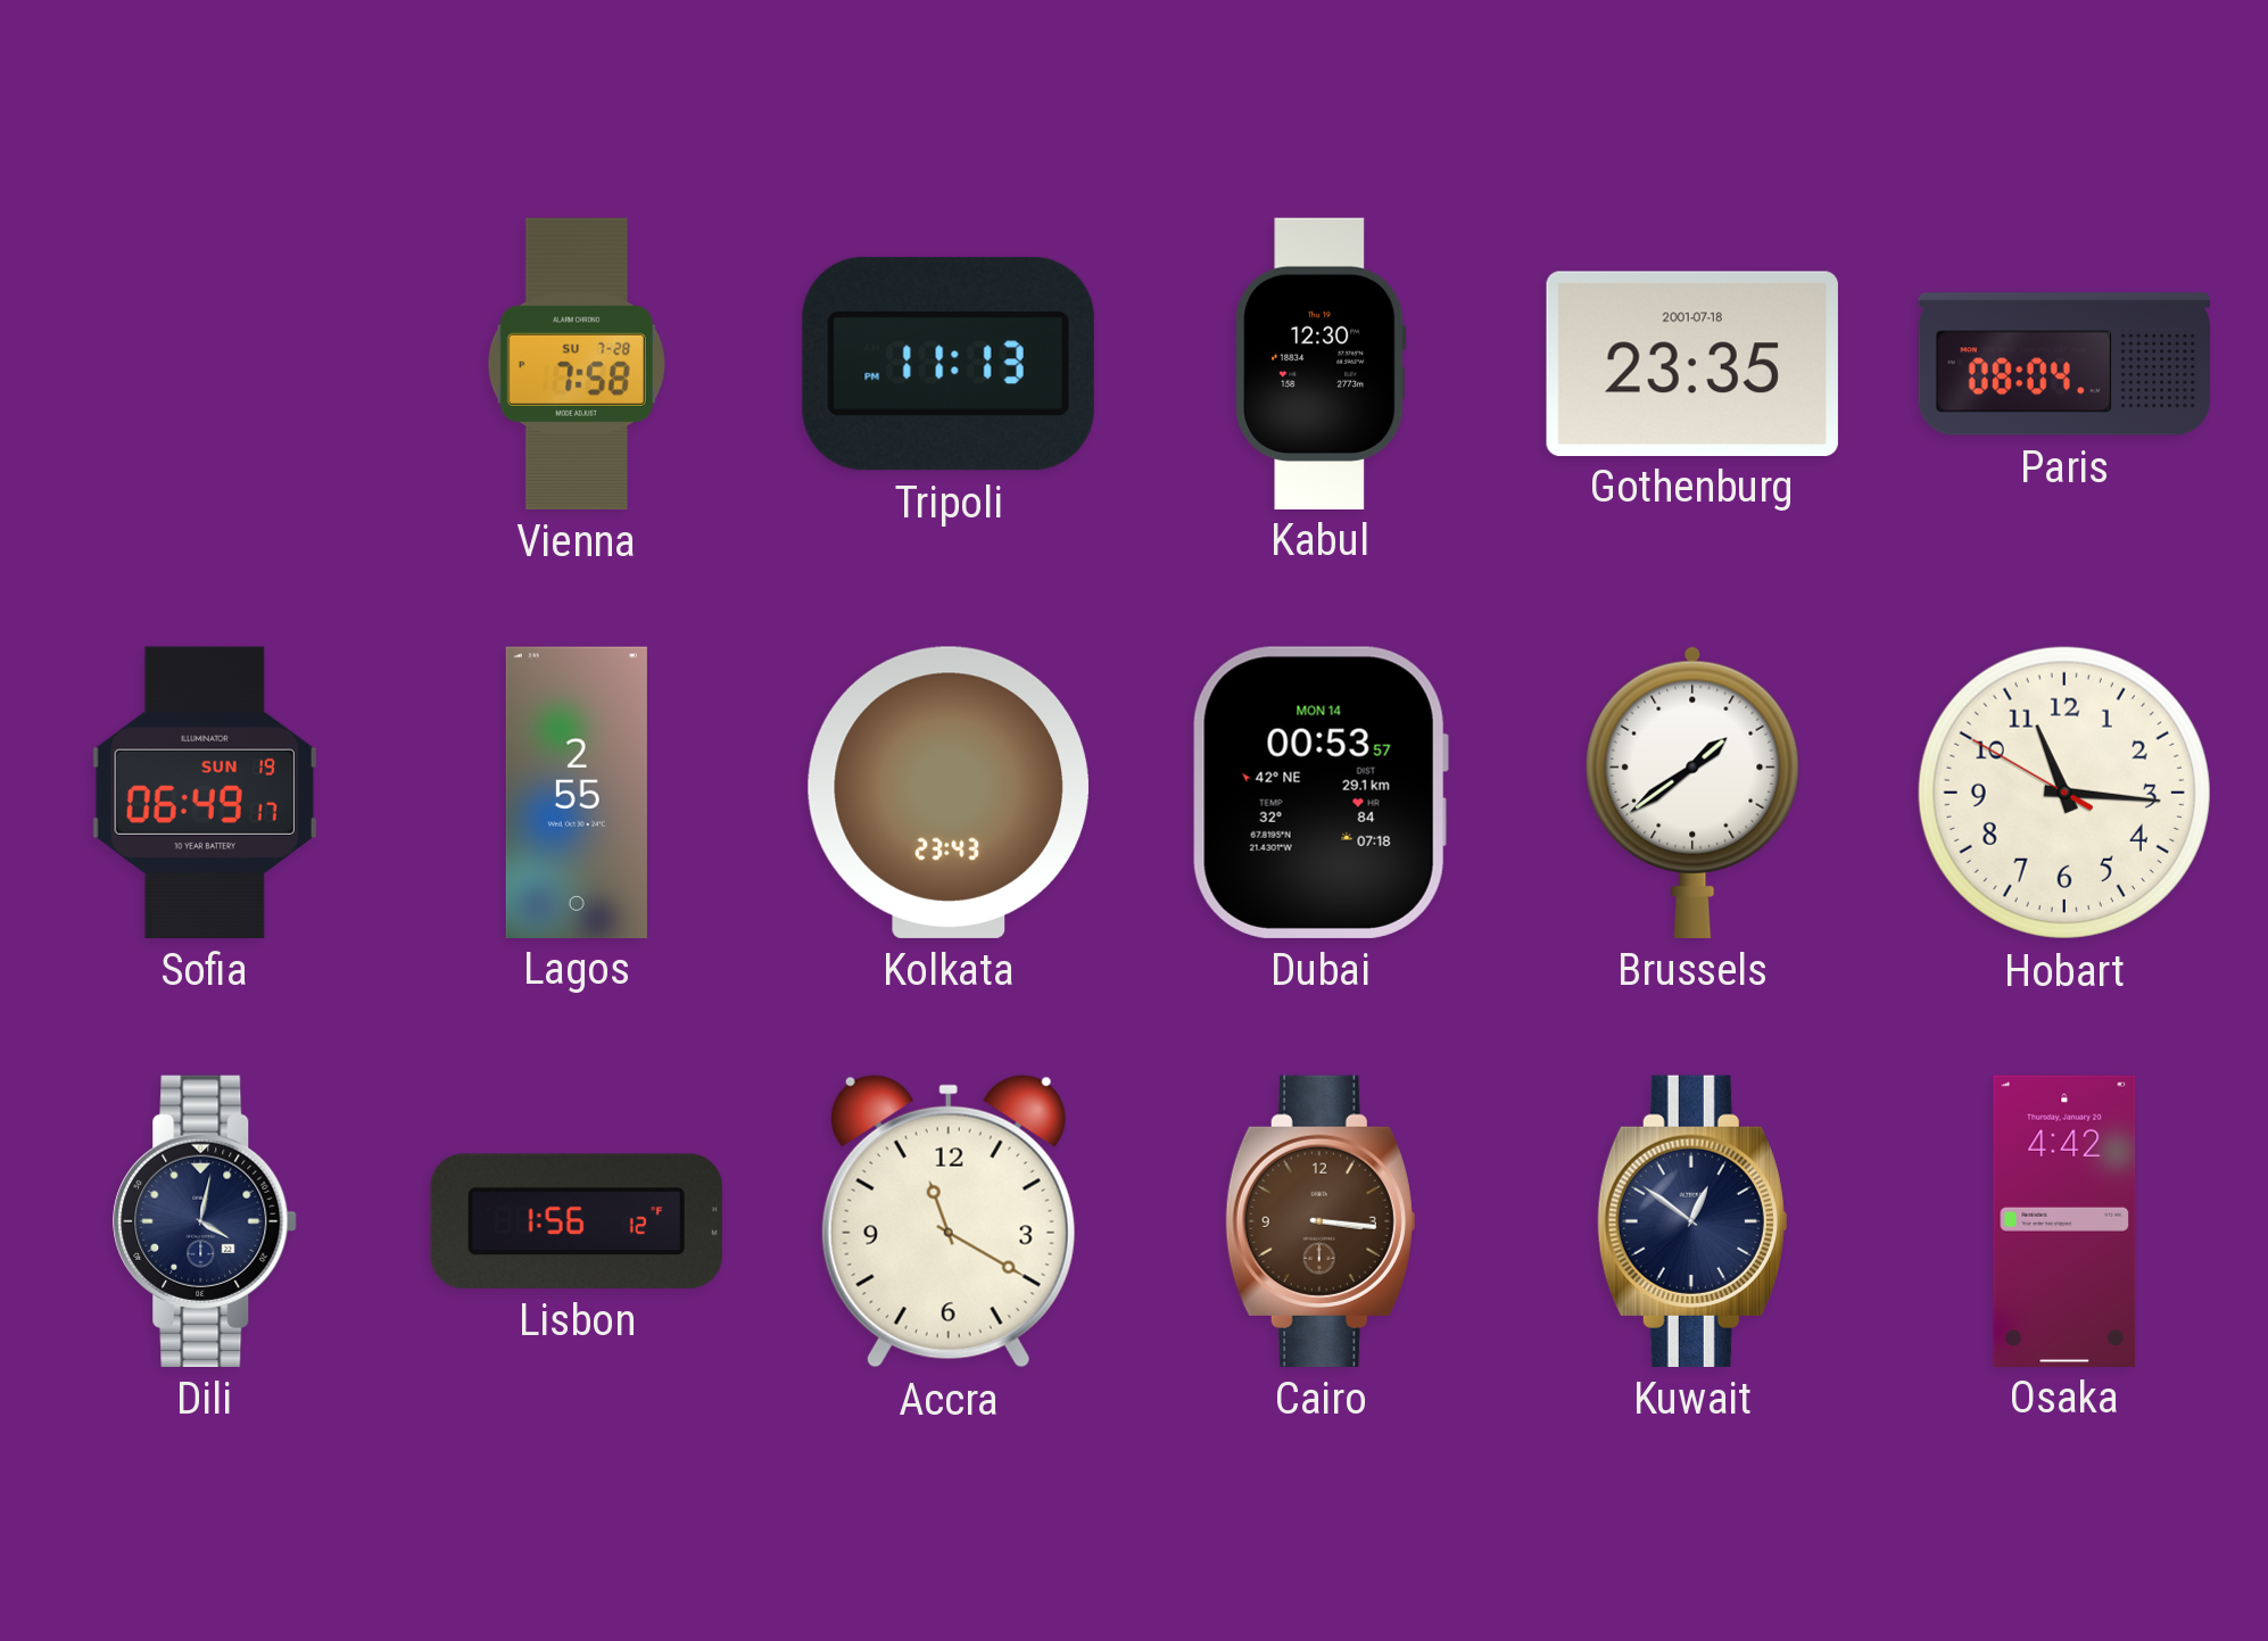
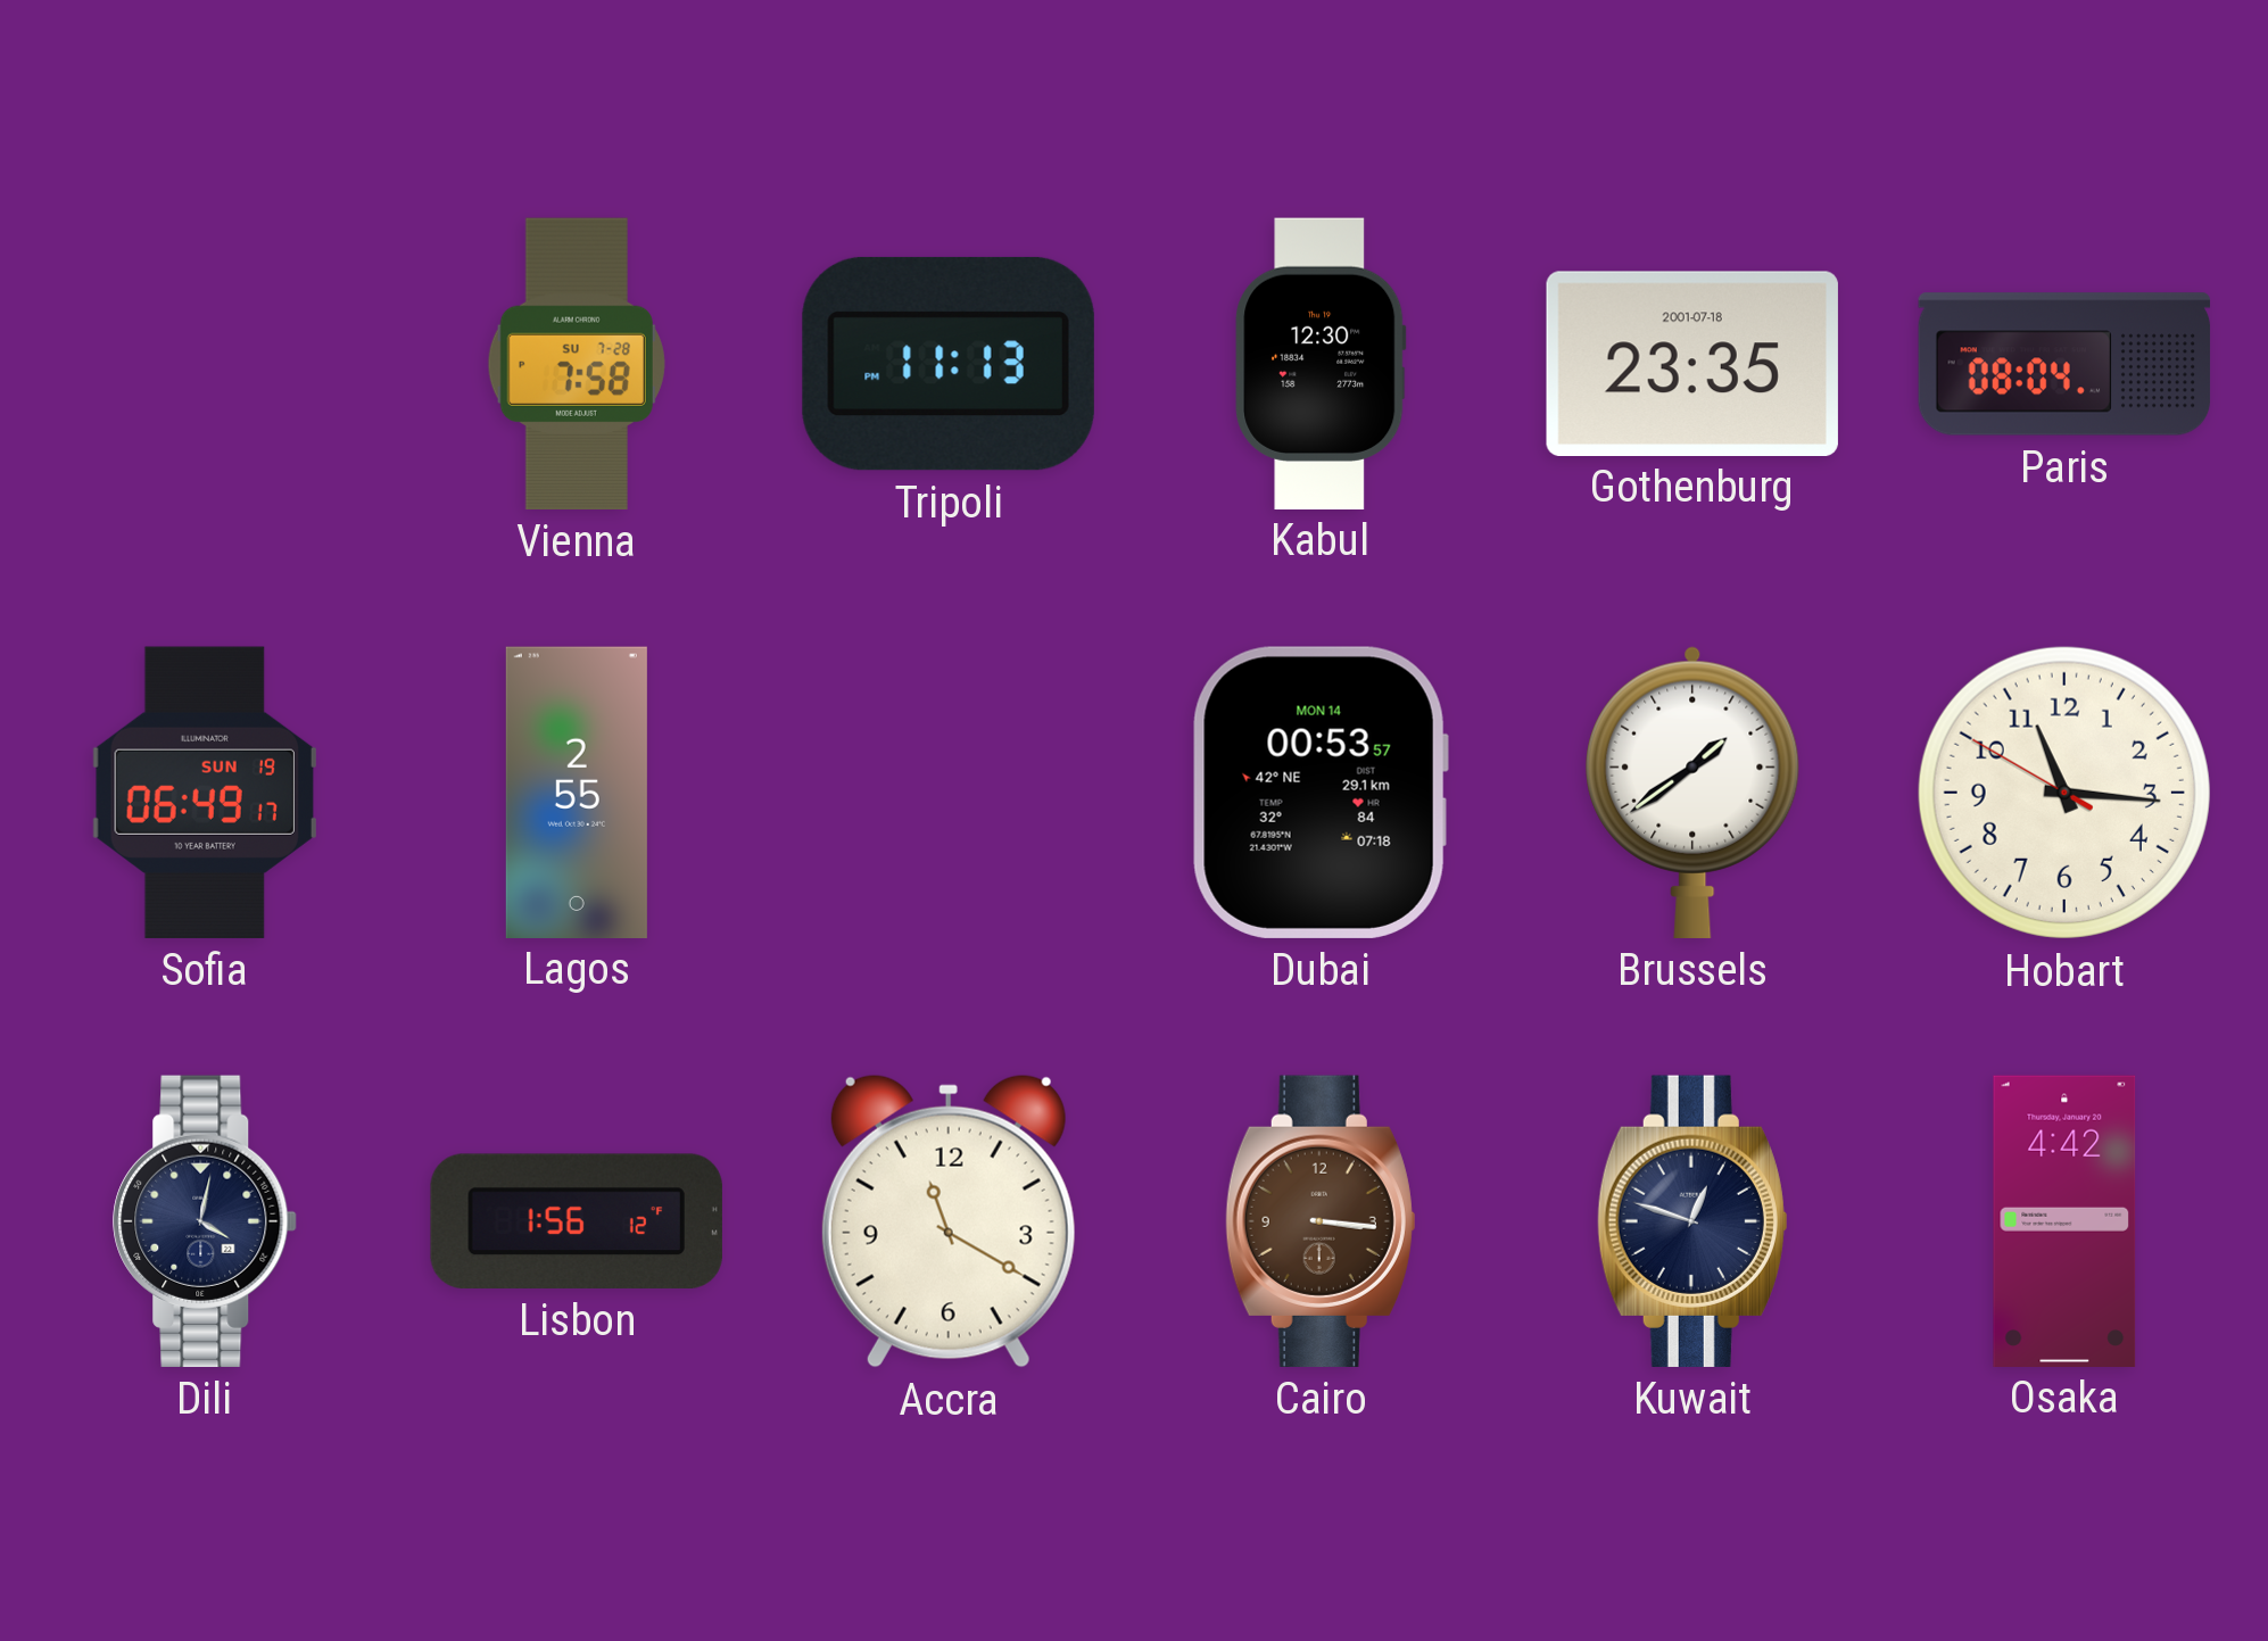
Kolkata: 23:43 -> none (949, 793)
Kuwait: 12:51 -> 12:48 (1692, 1221)
